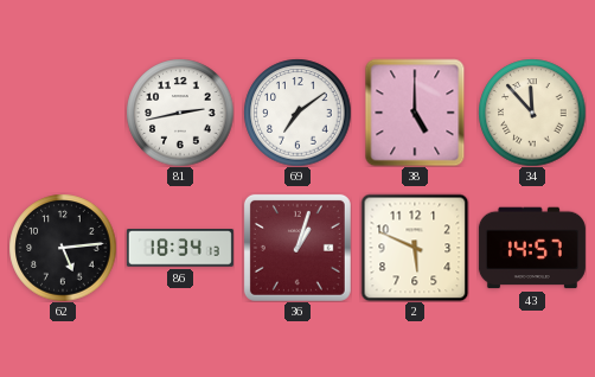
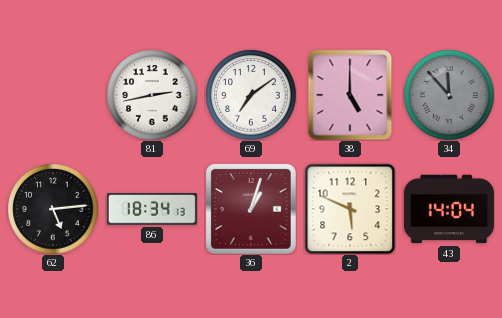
34 dial: cream -> grey (449, 95)
43: 14:57 -> 14:04 (449, 209)
